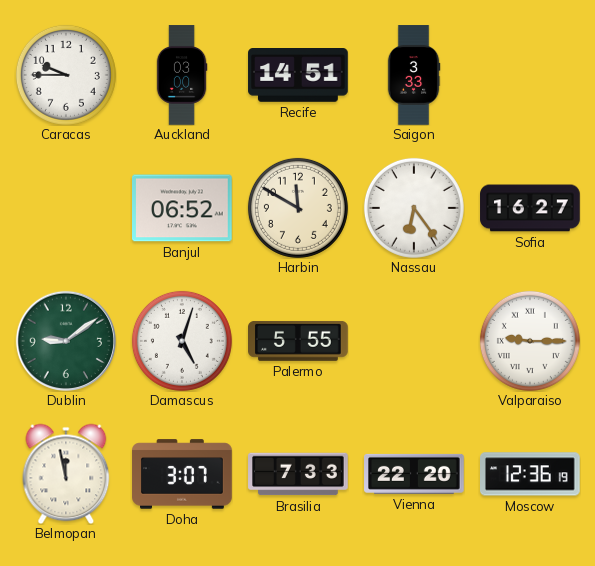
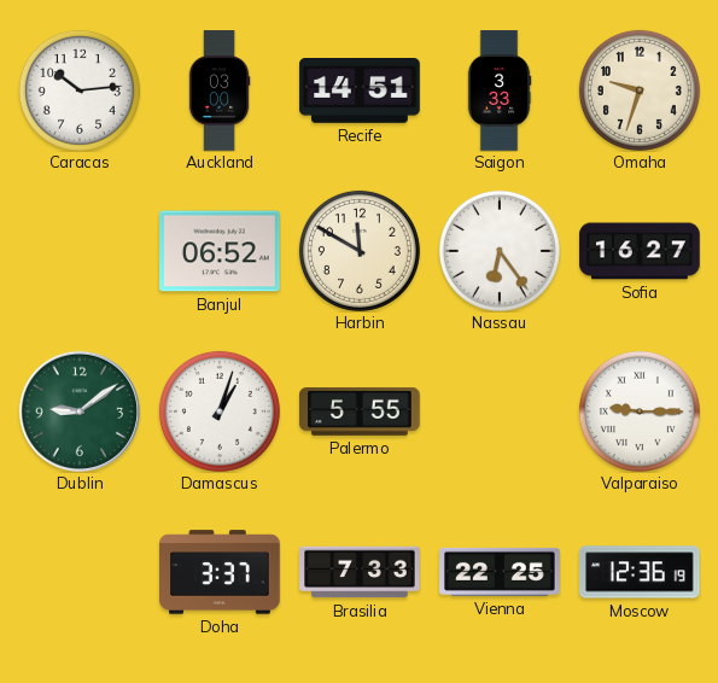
Caracas: 9:45 -> 10:14 (80, 91)
Omaha: none -> 9:33 (640, 91)
Damascus: 5:03 -> 1:03 (220, 411)
Belmopan: 11:58 -> none (66, 474)
Doha: 3:07 -> 3:37 (220, 572)
Vienna: 22:20 -> 22:25 (500, 572)
